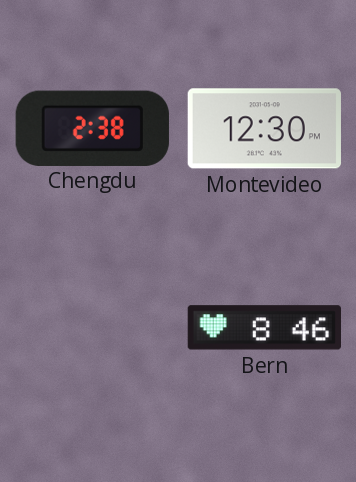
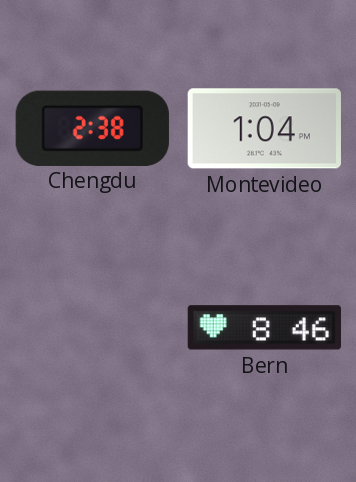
Montevideo: 12:30 -> 1:04 (264, 129)
